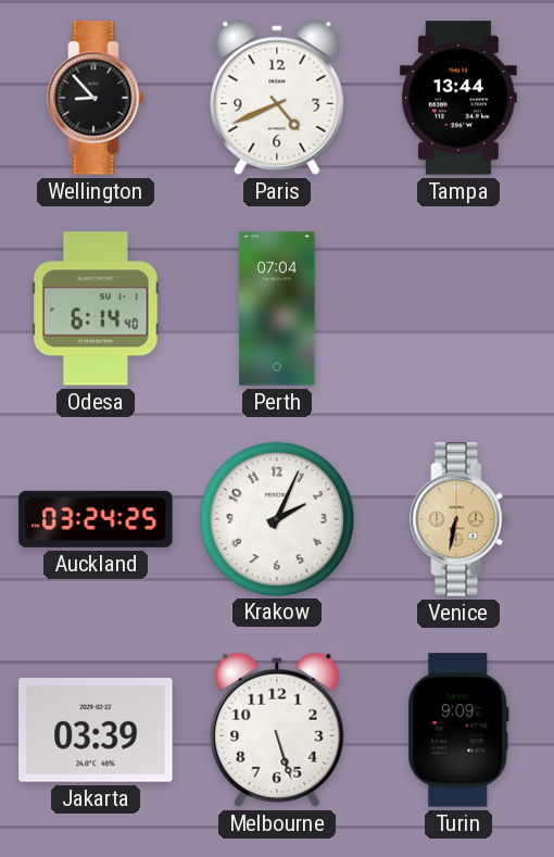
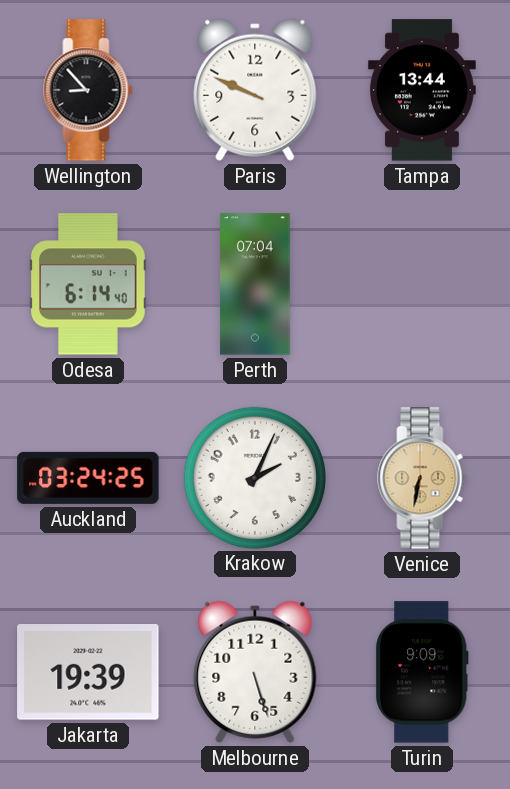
Paris: 4:41 -> 9:49 (255, 90)
Jakarta: 03:39 -> 19:39 (88, 673)
